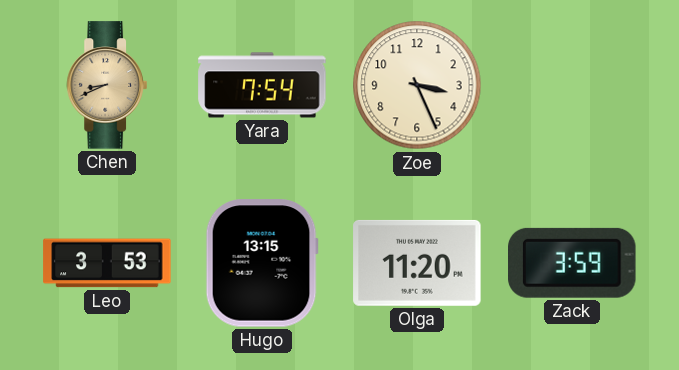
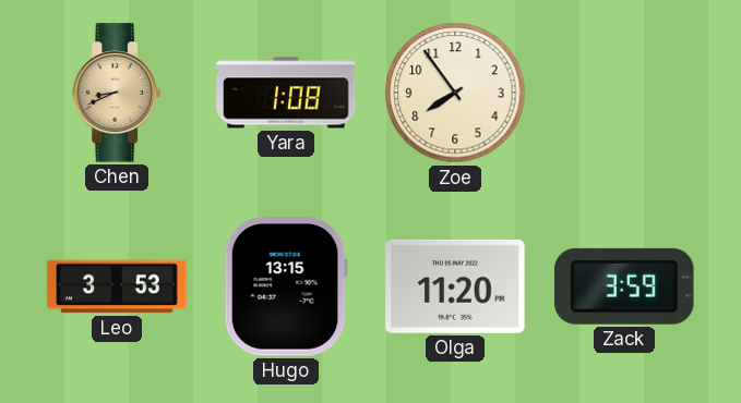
Yara: 7:54 -> 1:08 (286, 93)
Zoe: 3:26 -> 7:54 (455, 93)
